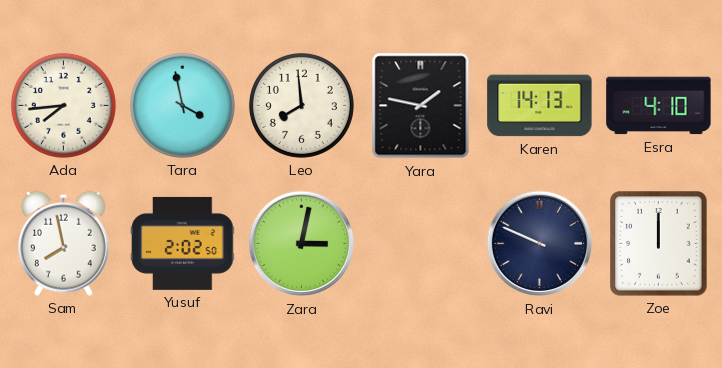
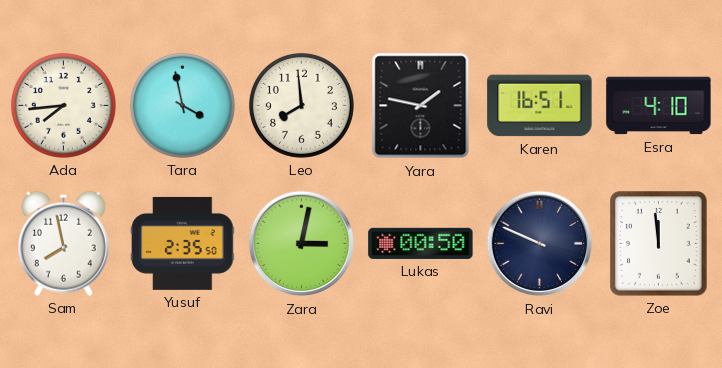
Karen: 14:13 -> 16:51 (540, 106)
Yusuf: 2:02 -> 2:35 (182, 243)
Lukas: none -> 00:50 (421, 243)
Zoe: 12:00 -> 11:59 (659, 244)
